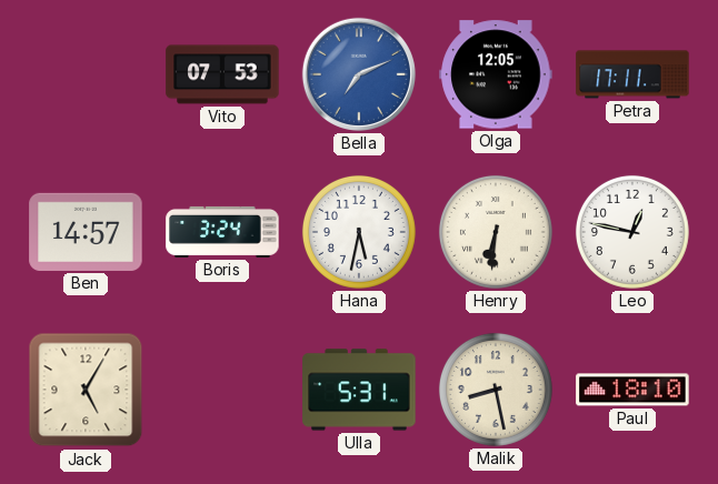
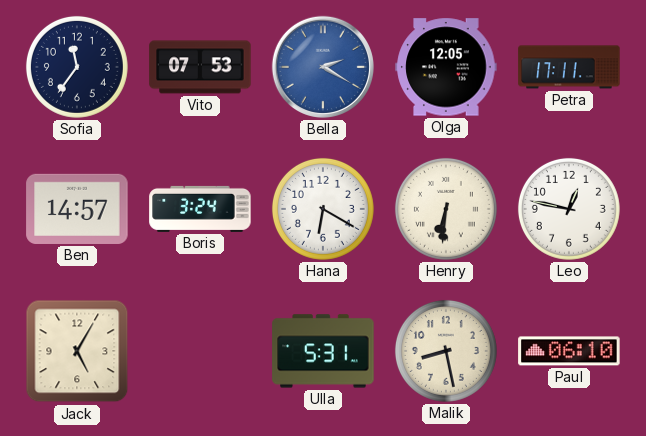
Sofia: none -> 11:36 (77, 67)
Bella: 7:11 -> 2:20 (323, 67)
Hana: 5:32 -> 6:20 (323, 209)
Paul: 18:10 -> 06:10 (569, 351)
